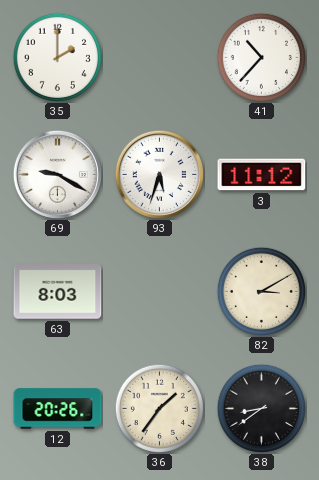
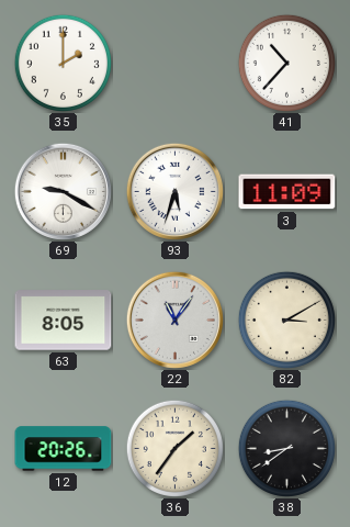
3: 11:12 -> 11:09 (287, 192)
63: 8:03 -> 8:05 (64, 321)
22: none -> 11:06 (174, 319)
